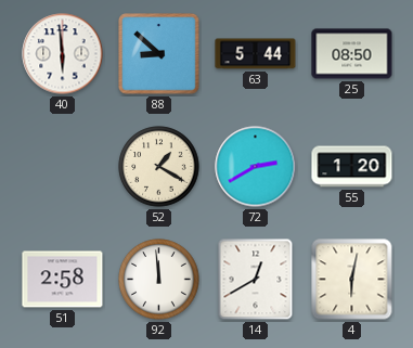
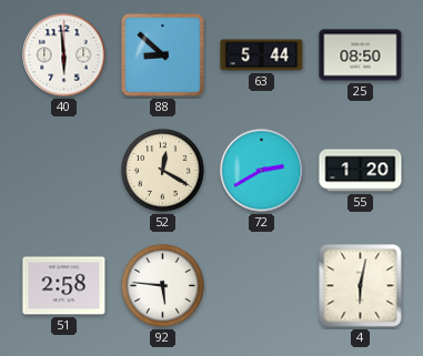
52: 1:20 -> 12:20 (163, 171)
92: 11:59 -> 5:46 (163, 286)
14: 12:40 -> none (256, 280)
